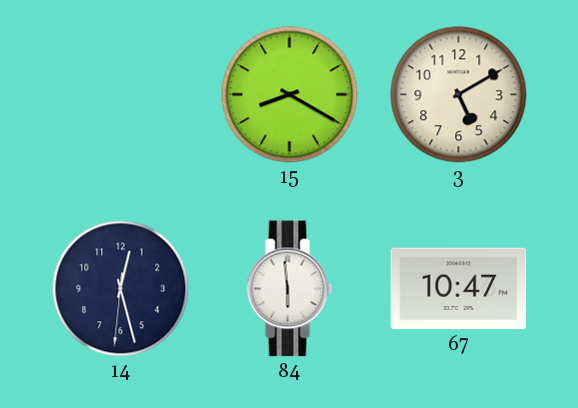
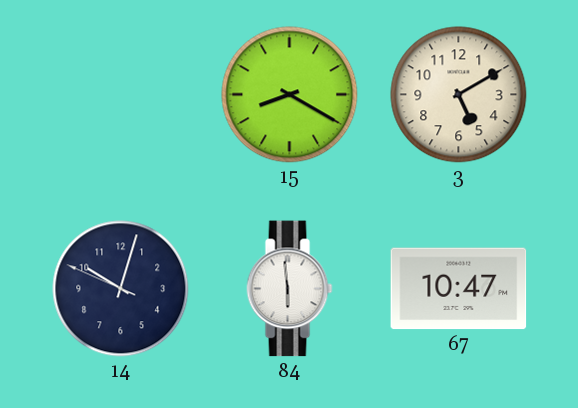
14: 12:27 -> 10:02 (121, 289)
